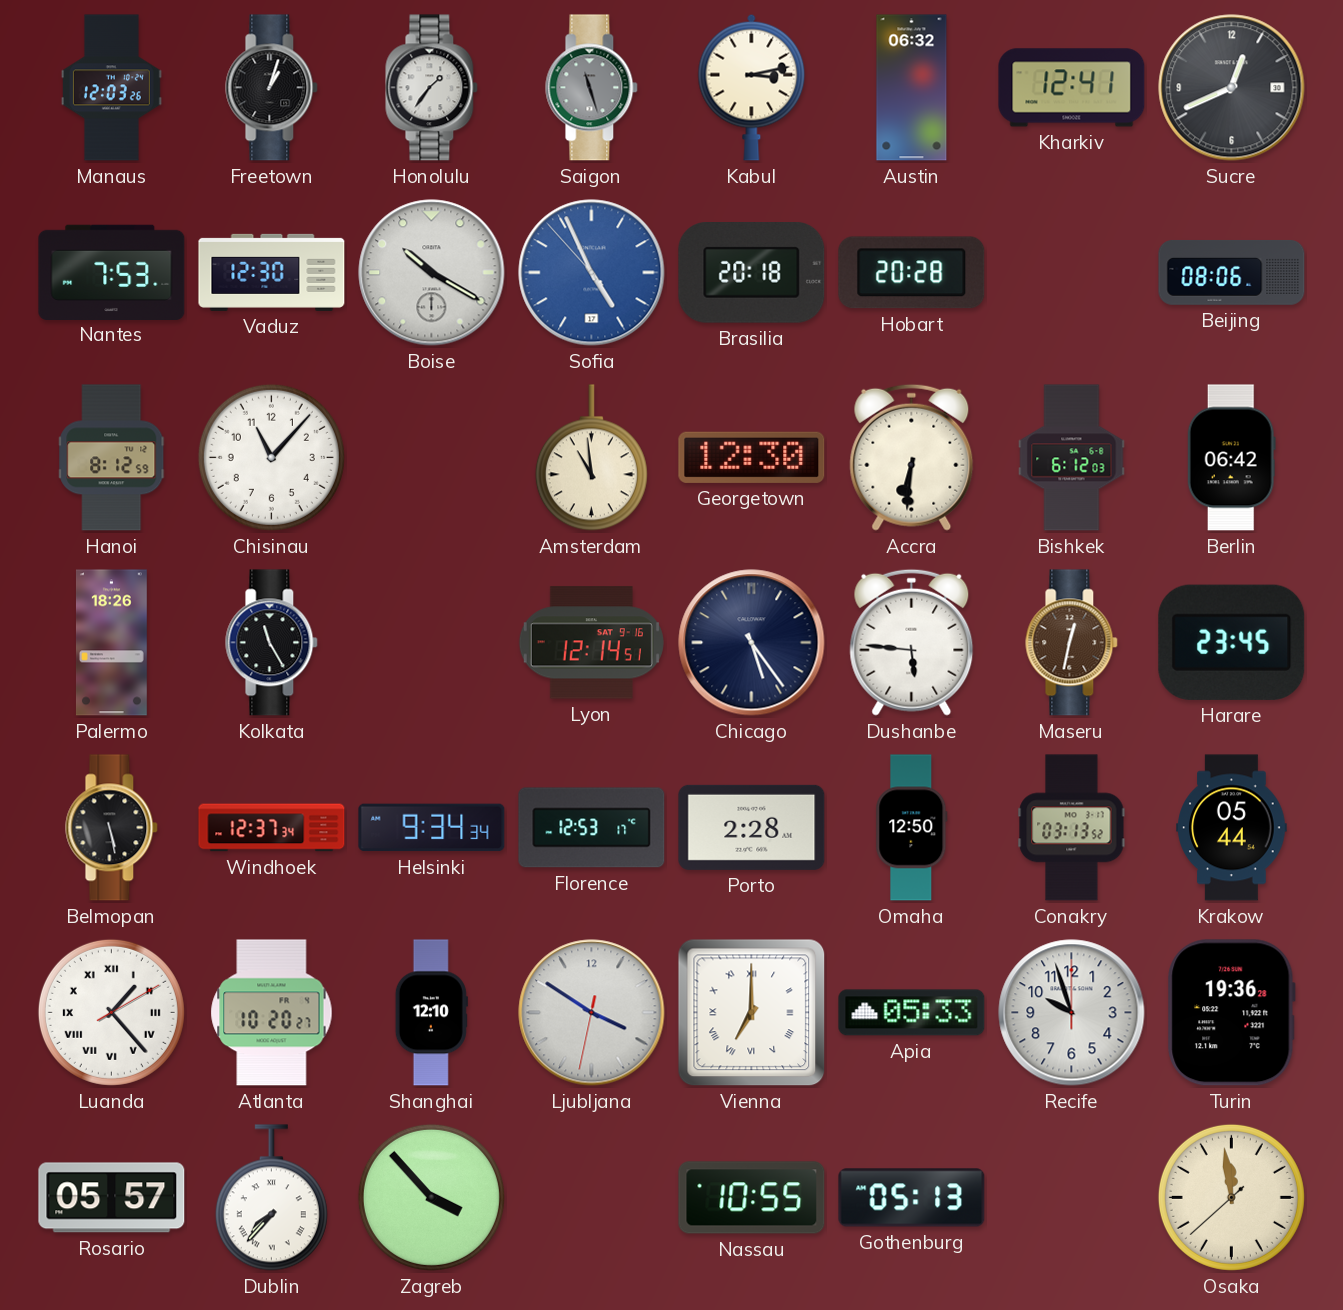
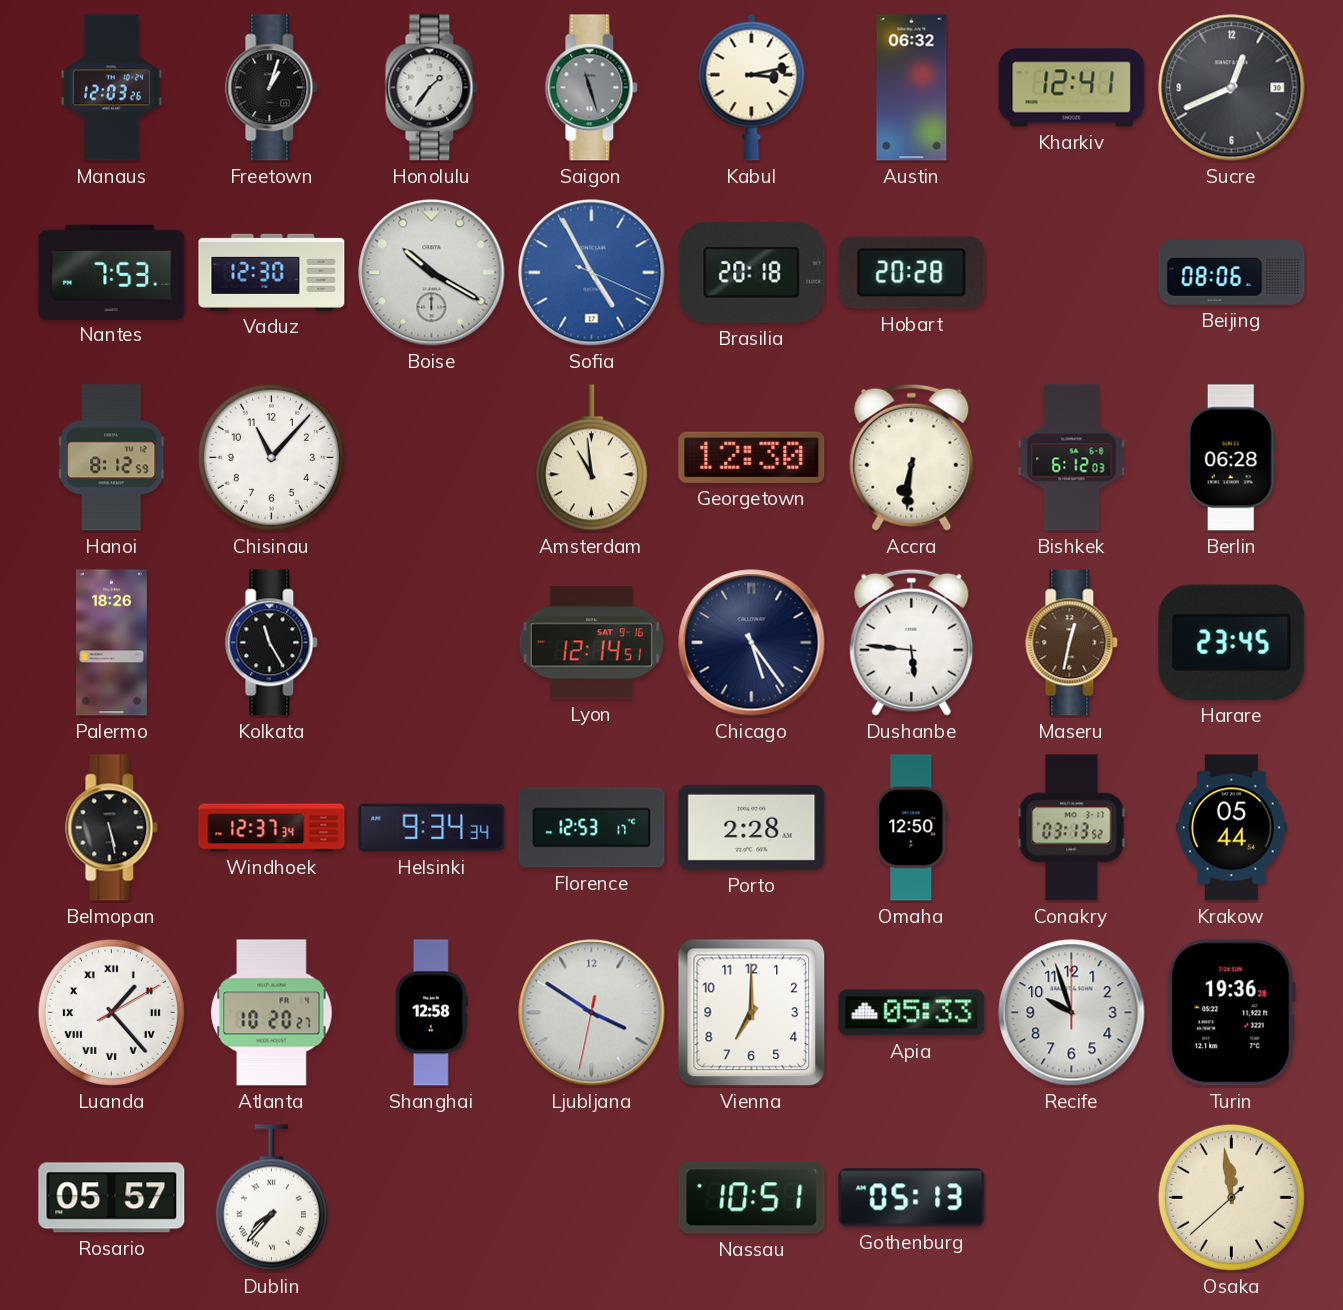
Sofia: 4:55:53 -> 4:55:19 (592, 273)
Berlin: 06:42 -> 06:28 (1231, 458)
Shanghai: 12:10 -> 12:58 (431, 1013)
Vienna numerals: Roman -> Arabic (752, 1013)
Zagreb: 3:53 -> none (431, 1197)
Nassau: 10:55 -> 10:51 (752, 1198)
